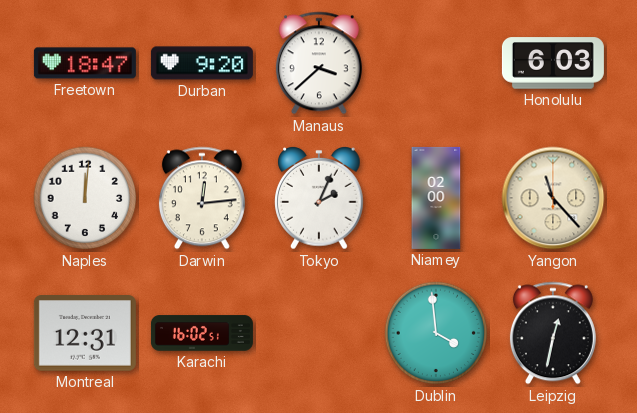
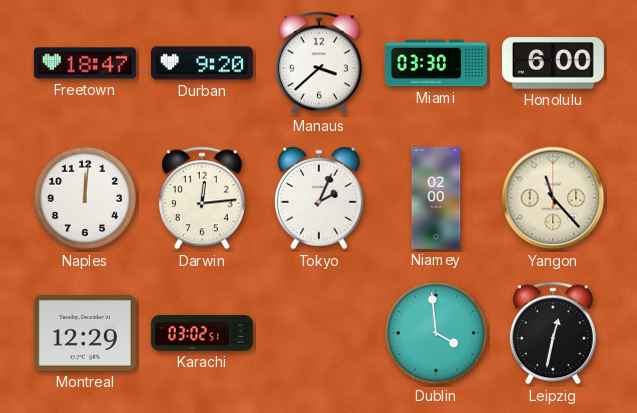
Miami: none -> 03:30 (436, 63)
Honolulu: 6:03 -> 6:00 (553, 63)
Montreal: 12:31 -> 12:29 (85, 333)
Karachi: 16:02 -> 03:02 (202, 333)
